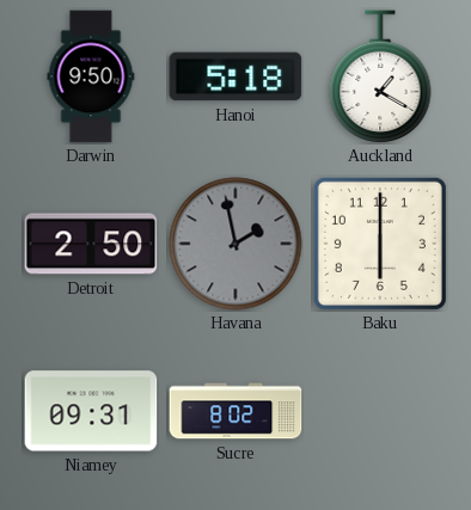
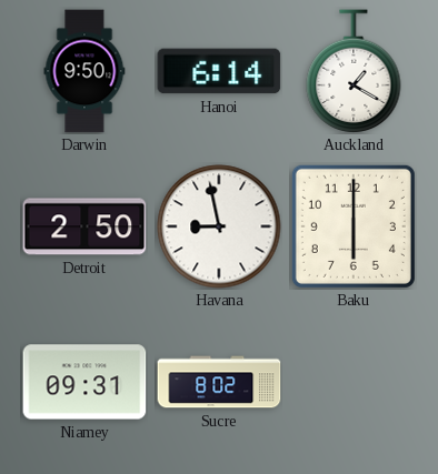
Hanoi: 5:18 -> 6:14 (219, 71)
Havana: 1:58 -> 8:58 (219, 226)
Havana dial: grey -> white (219, 226)
